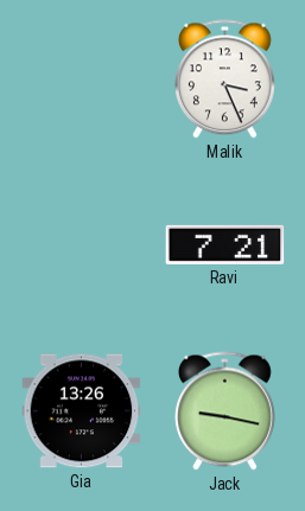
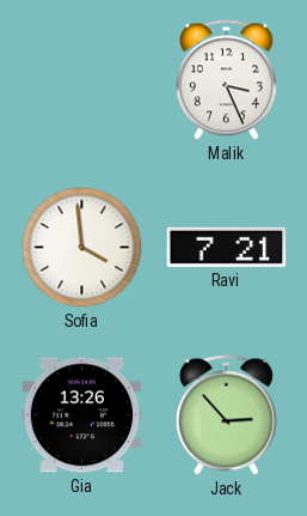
Sofia: none -> 3:59 (82, 248)
Jack: 9:17 -> 2:53 (226, 415)
